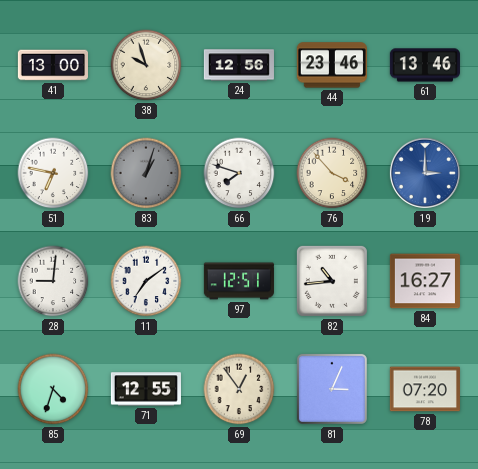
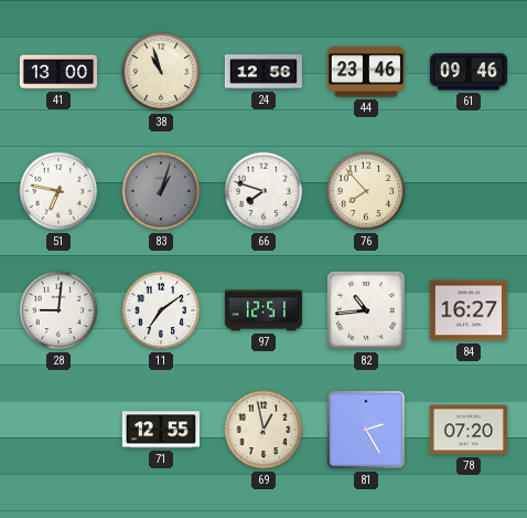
38: 9:57 -> 10:57 (161, 72)
61: 13:46 -> 09:46 (469, 72)
76: 3:53 -> 7:53 (366, 191)
19: 3:00 -> none (425, 173)
85: 4:33 -> none (53, 389)
69: 12:54 -> 12:58 (263, 430)
81: 3:04 -> 2:25 (366, 430)
